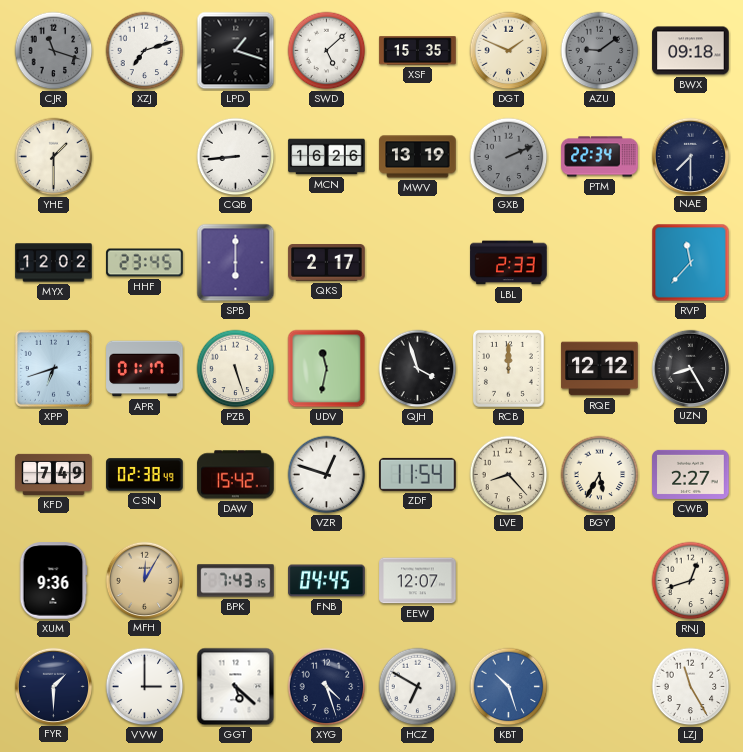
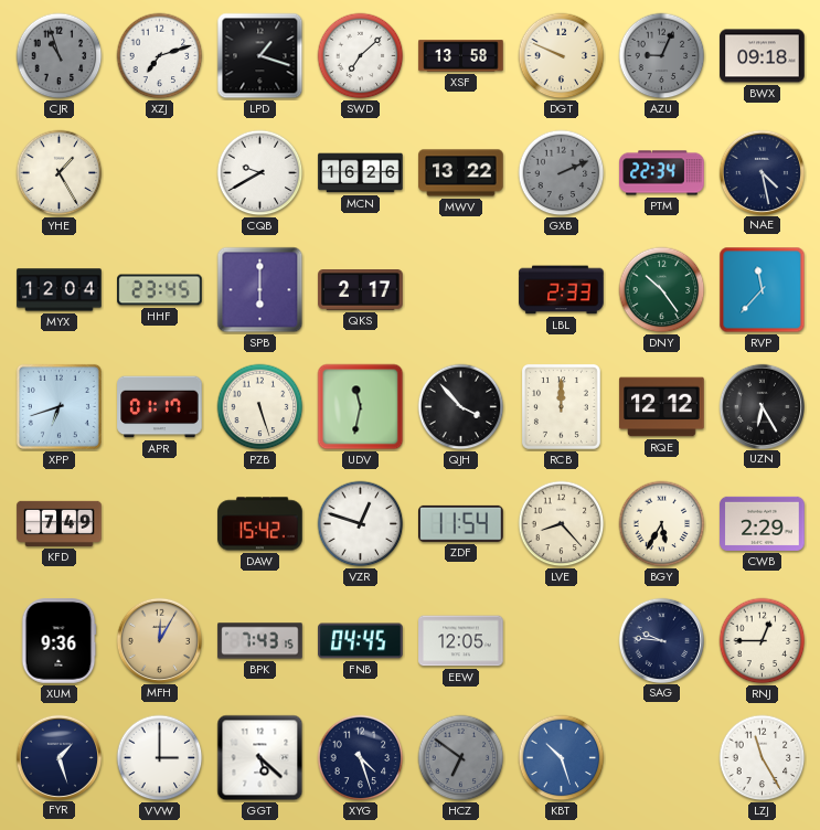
CJR: 11:18 -> 10:57 (60, 56)
SWD: 5:08 -> 7:08 (361, 56)
XSF: 15:35 -> 13:58 (461, 56)
DGT: 1:49 -> 9:49 (562, 56)
AZU: 9:09 -> 9:04 (662, 56)
YHE: 1:30 -> 1:25 (60, 173)
CQB: 8:44 -> 9:40 (260, 173)
MWV: 13:19 -> 13:22 (461, 173)
NAE: 7:30 -> 4:28 (762, 172)
MYX: 12:02 -> 12:04 (60, 290)
DNY: none -> 10:24 (662, 290)
QJH: 3:57 -> 3:53 (461, 407)
UZN: 8:25 -> 6:25 (762, 406)
CSN: 02:38 -> none (145, 475)
CWB: 2:27 -> 2:29 (763, 523)
EEW: 12:07 -> 12:05 (461, 641)
SAG: none -> 9:46 (661, 640)
RNJ: 12:42 -> 12:45 (763, 641)
FYR: 1:30 -> 1:27 (58, 757)
HCZ: 6:50 -> 6:51 (461, 758)
HCZ dial: white -> grey (461, 758)
